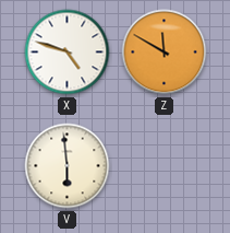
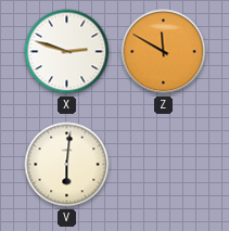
X: 4:48 -> 2:48 (67, 52)
V: 5:59 -> 6:01 (67, 165)
